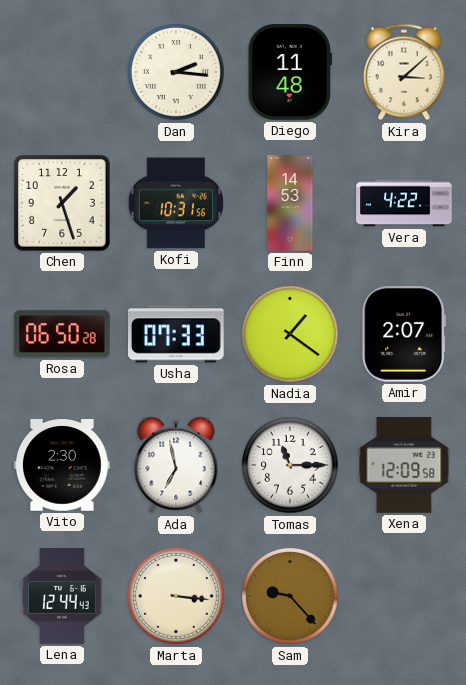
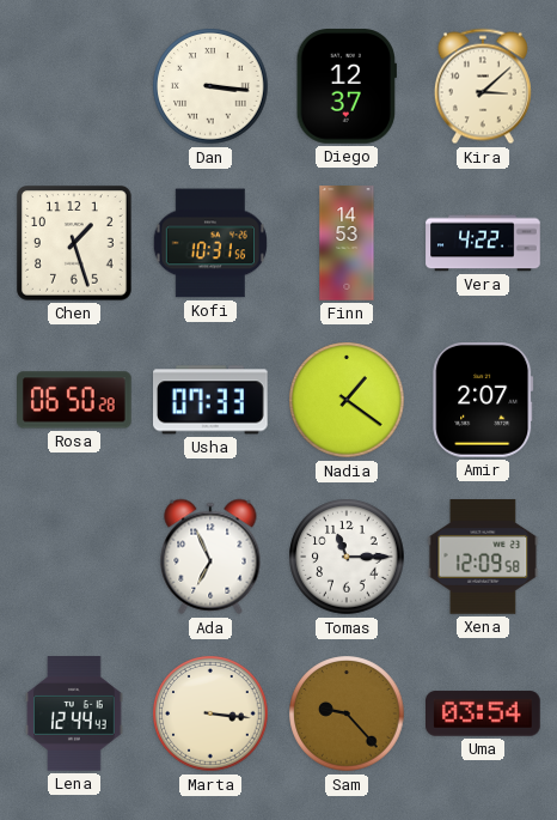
Dan: 2:16 -> 3:16 (210, 86)
Diego: 11:48 -> 12:37 (347, 86)
Vito: 2:30 -> none (63, 466)
Ada: 6:58 -> 6:56 (210, 557)
Uma: none -> 03:54 (484, 713)
